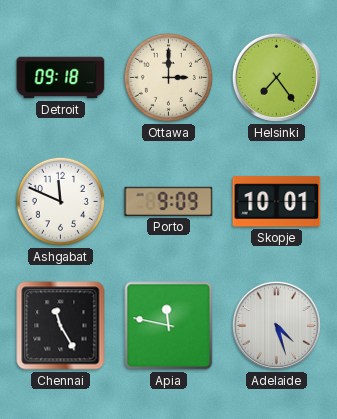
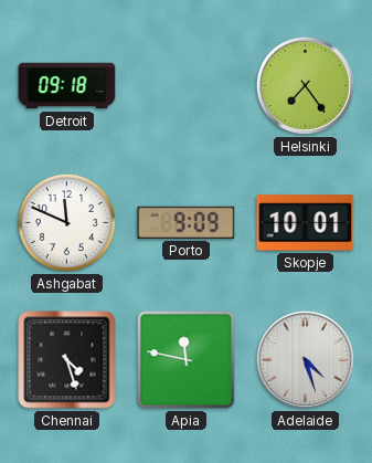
Ottawa: 3:00 -> none (168, 77)
Chennai: 11:25 -> 4:27 (67, 360)
